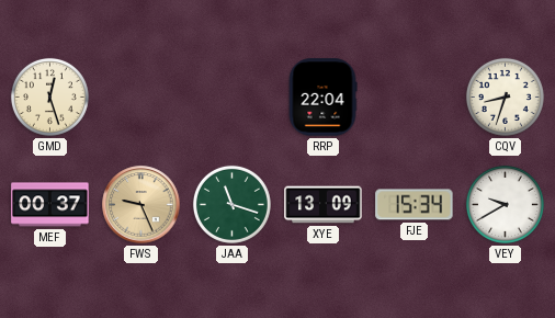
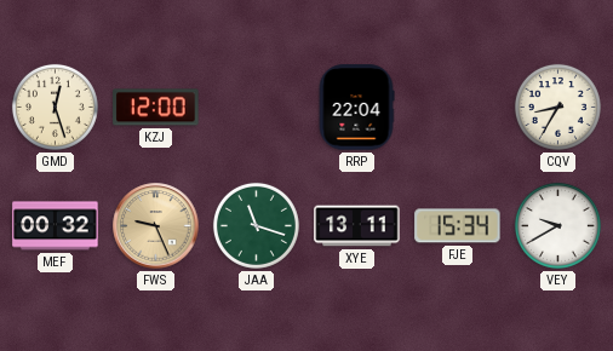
KZJ: none -> 12:00 (156, 108)
CQV: 8:33 -> 8:35 (557, 107)
MEF: 00:37 -> 00:32 (56, 226)
XYE: 13:09 -> 13:11 (357, 226)
